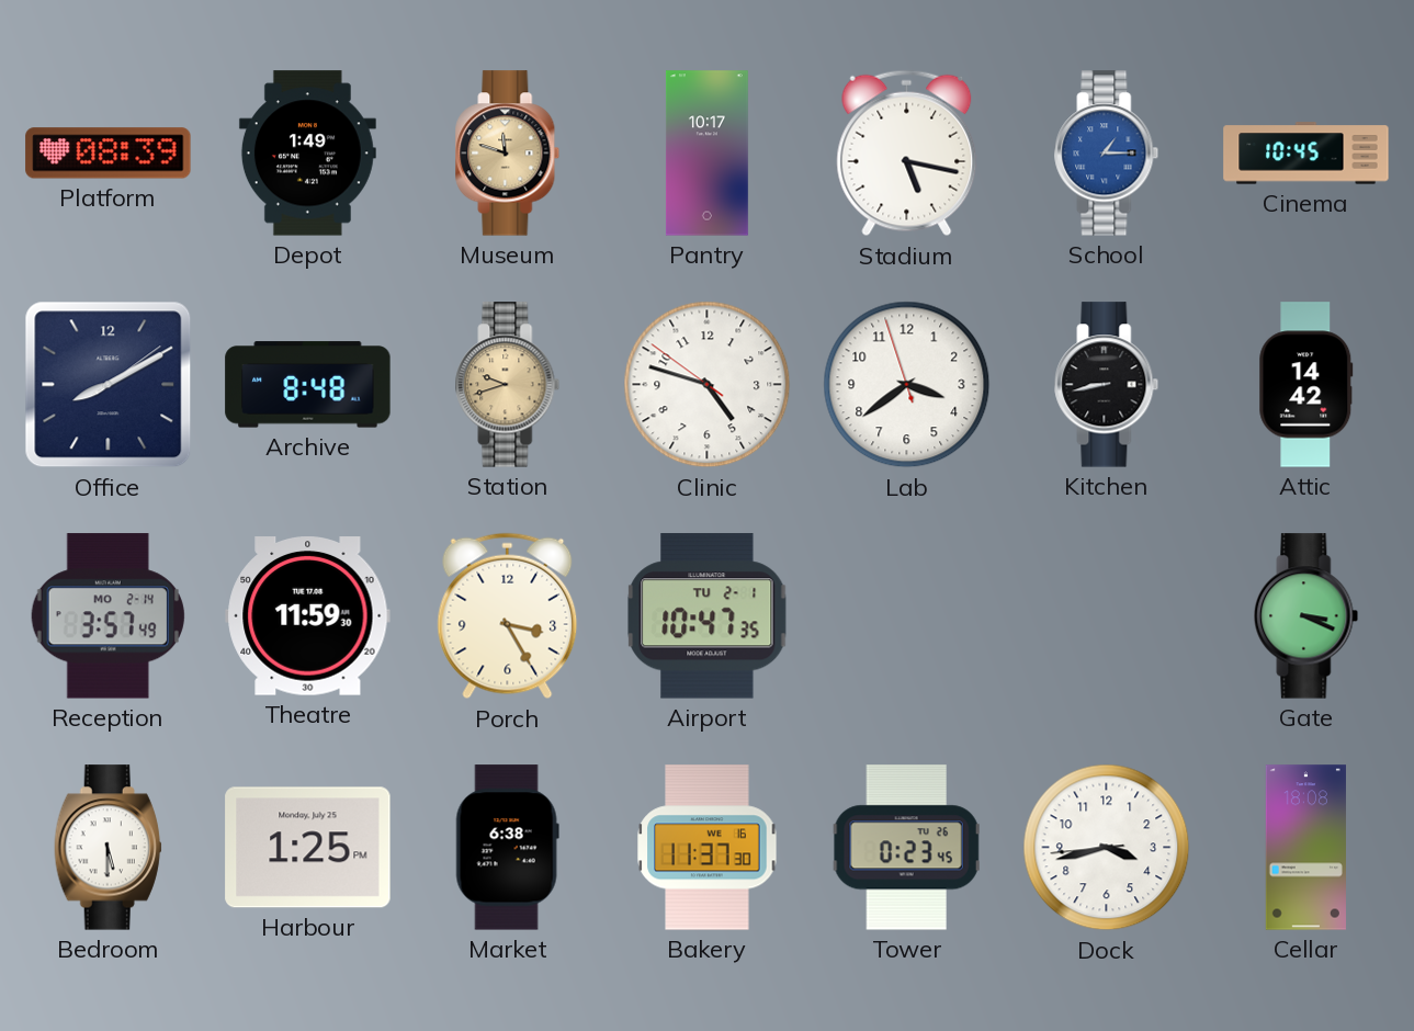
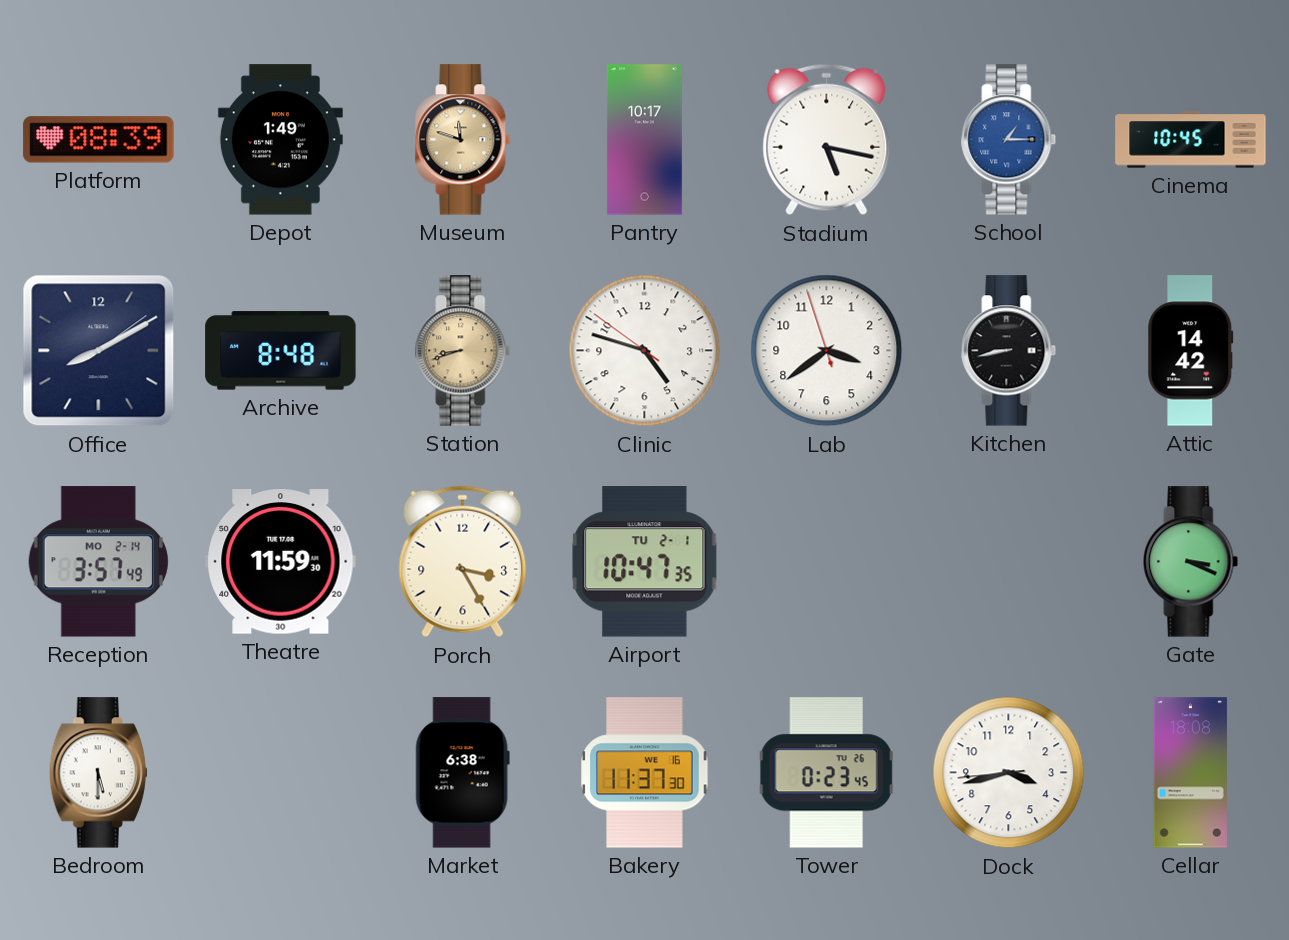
Station: 9:42 -> 8:42 (463, 351)
Harbour: 1:25 -> none (308, 848)
